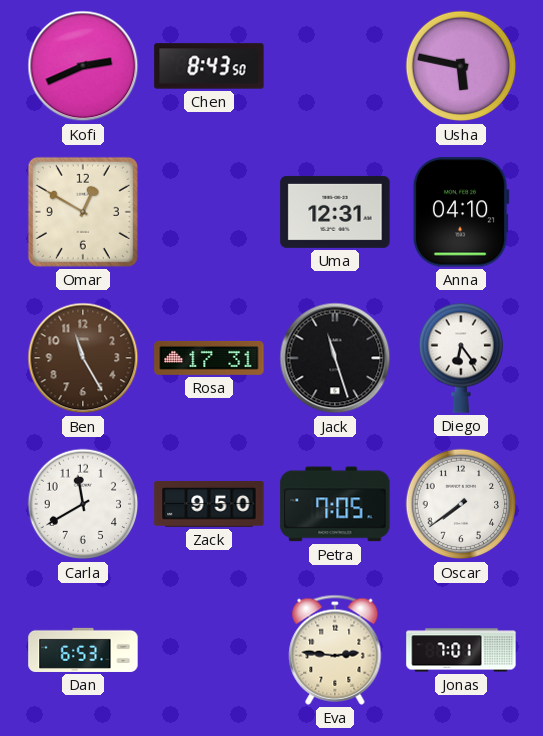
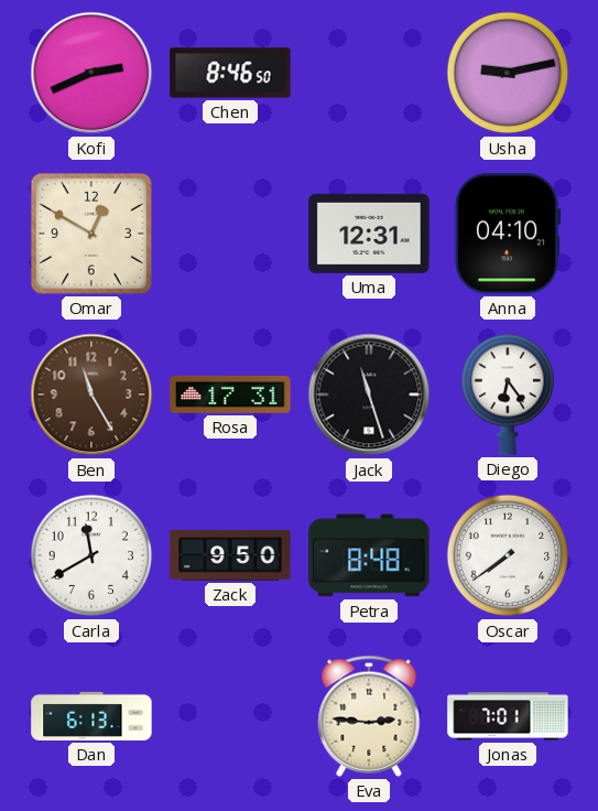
Chen: 8:43 -> 8:46 (230, 73)
Usha: 5:47 -> 9:13 (508, 73)
Petra: 7:05 -> 8:48 (369, 555)
Dan: 6:53 -> 6:13 (91, 716)
